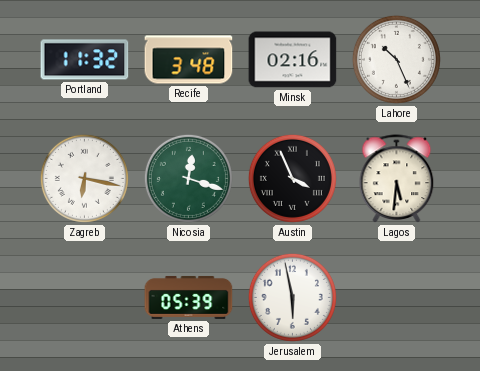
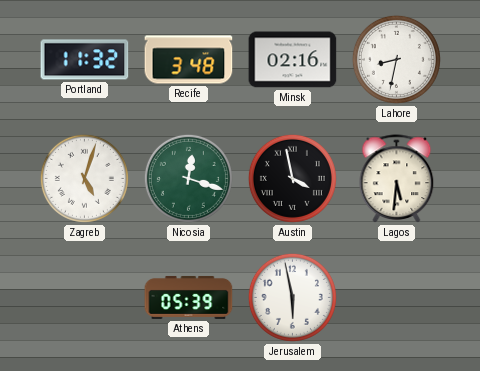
Lahore: 10:26 -> 8:32 (396, 59)
Zagreb: 6:17 -> 5:03 (84, 178)
Austin: 3:56 -> 3:58 (292, 178)
